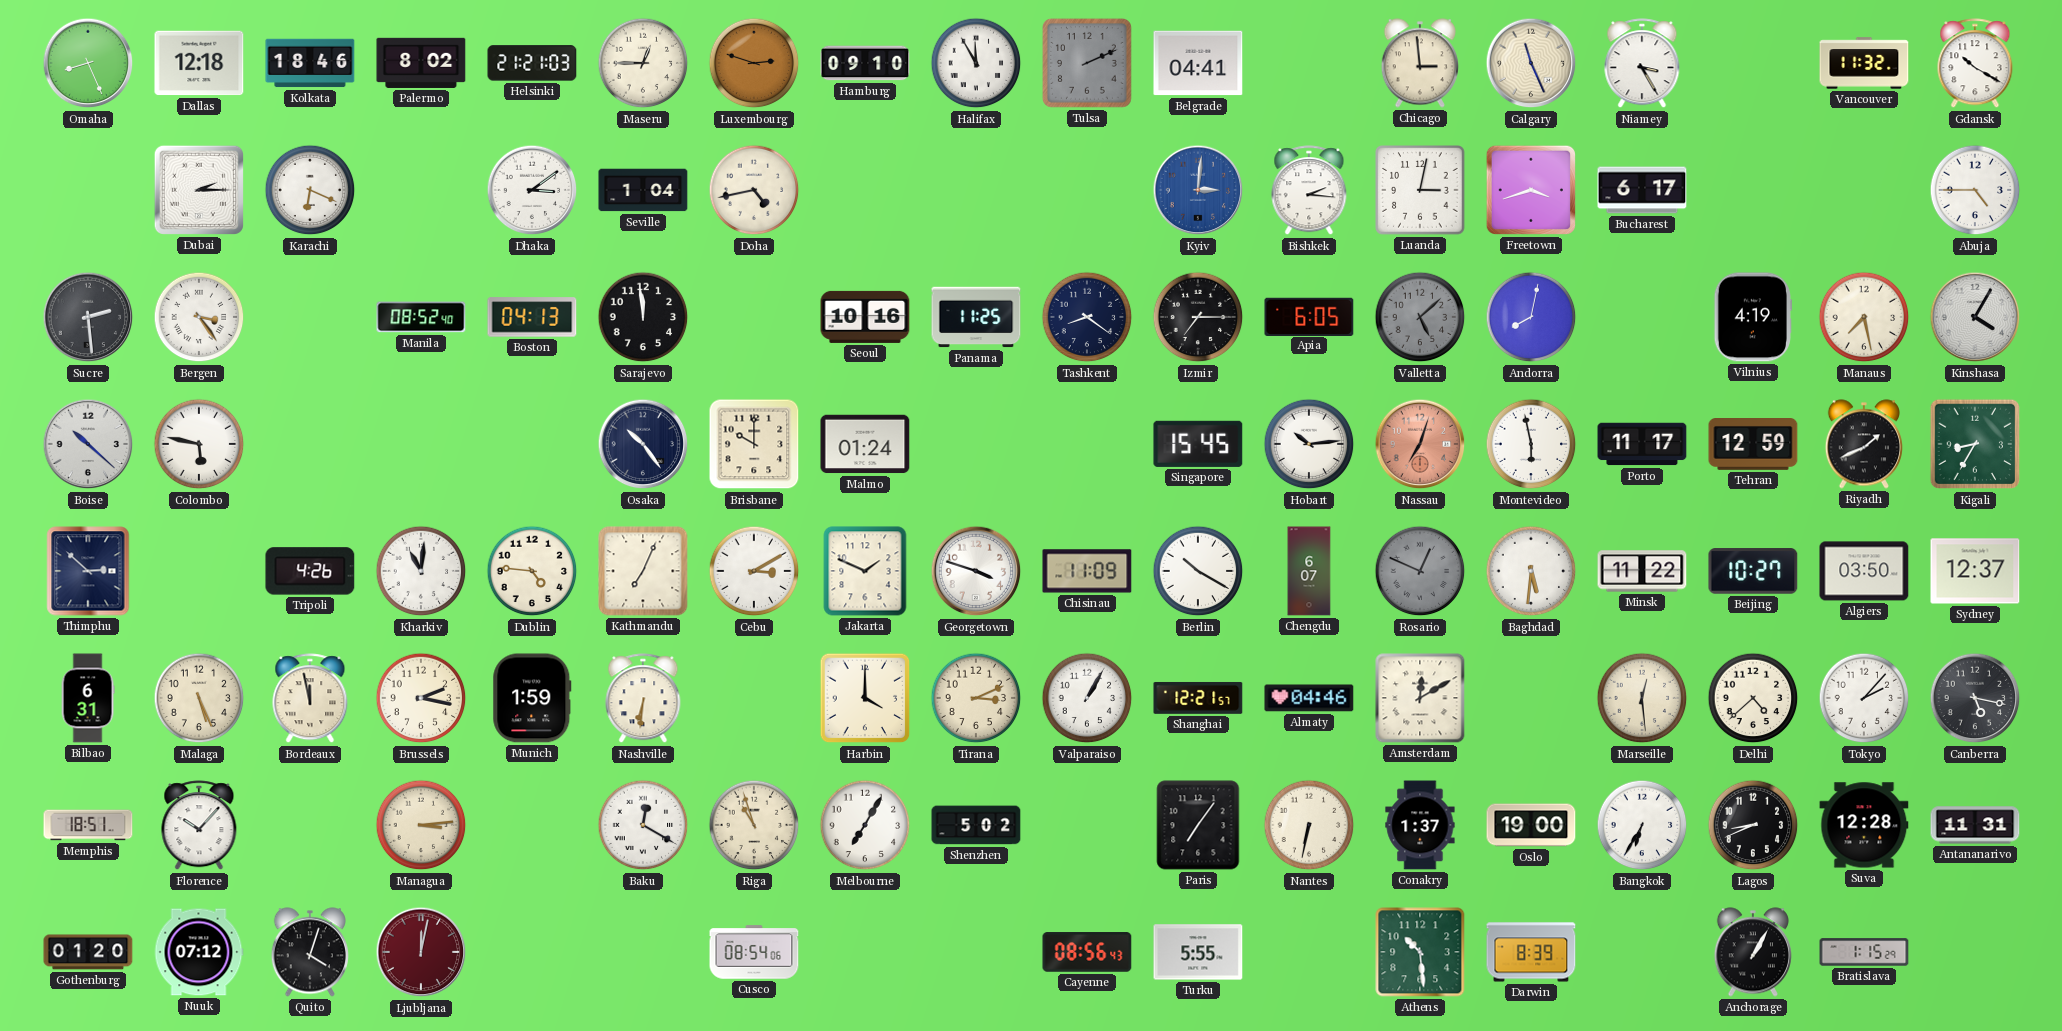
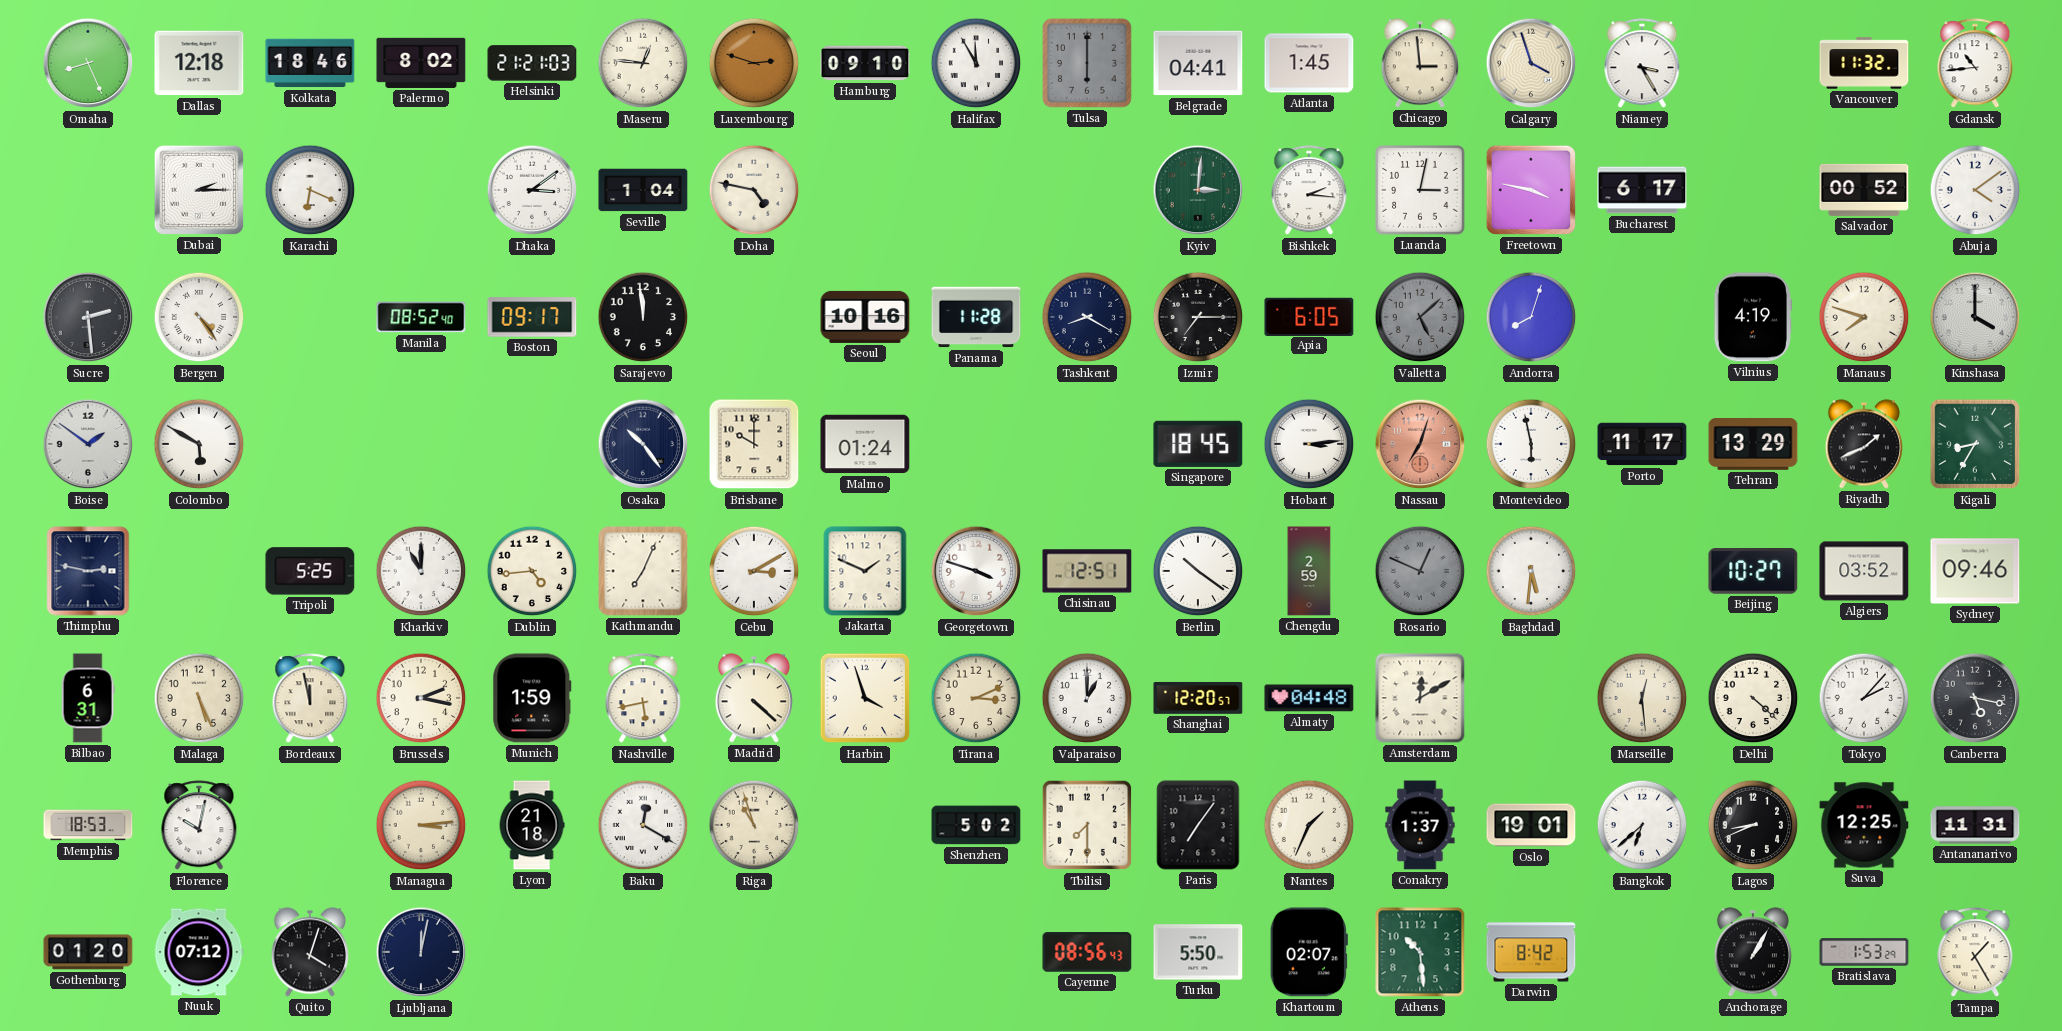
Maseru: 12:45 -> 12:46 (643, 63)
Tulsa: 2:11 -> 6:00 (1087, 63)
Atlanta: none -> 1:45 (1309, 63)
Calgary: 11:26 -> 3:57 (1531, 63)
Gdansk: 10:20 -> 10:44 (1975, 64)
Doha: 4:43 -> 4:47 (754, 190)
Kyiv dial: blue -> green (1198, 190)
Freetown: 3:42 -> 3:47 (1531, 190)
Salvador: none -> 00:52 (1864, 190)
Abuja: 4:45 -> 4:09 (1975, 190)
Bergen: 3:24 -> 4:24 (199, 317)
Boston: 04:13 -> 09:17 (532, 317)
Panama: 11:25 -> 11:28 (976, 317)
Tashkent: 8:21 -> 8:20 (1087, 317)
Andorra: 8:02 -> 8:03 (1531, 317)
Manaus: 7:28 -> 7:48 (1864, 317)
Kinshasa: 4:05 -> 4:00 (1975, 317)
Boise: 10:22 -> 1:51 (88, 444)
Colombo: 5:47 -> 5:50 (199, 444)
Singapore: 15:45 -> 18:45 (1198, 444)
Hobart: 10:14 -> 3:14 (1309, 444)
Tehran: 12:59 -> 13:29 (1753, 445)
Thimphu: 2:52 -> 2:47 (88, 571)
Tripoli: 4:26 -> 5:25 (310, 571)
Kharkiv: 11:01 -> 11:00 (421, 571)
Dublin: 4:46 -> 4:44 (532, 571)
Chisinau: 11:09 -> 12:51 (1087, 571)
Berlin: 10:20 -> 10:21 (1198, 571)
Chengdu: 6:07 -> 2:59 (1309, 571)
Minsk: 11:22 -> none (1642, 571)
Algiers: 03:50 -> 03:52 (1864, 571)
Sydney: 12:37 -> 09:46 (1975, 571)
Nashville: 6:31 -> 5:43 (643, 699)
Madrid: none -> 4:22 (754, 698)
Harbin: 4:00 -> 3:57 (865, 698)
Valparaiso: 1:05 -> 1:00 (1087, 698)
Shanghai: 12:21 -> 12:20 (1198, 698)
Almaty: 04:46 -> 04:48 (1309, 698)
Delhi: 4:38 -> 4:22 (1753, 698)
Memphis: 18:51 -> 18:53 (88, 825)
Florence: 10:07 -> 10:02 (199, 826)
Lyon: none -> 21:18 (532, 825)
Melbourne: 7:05 -> none (865, 825)
Tbilisi: none -> 7:30 (1087, 825)
Nantes: 6:32 -> 1:34 (1309, 825)
Oslo: 19:00 -> 19:01 (1531, 825)
Bangkok: 6:35 -> 6:38 (1642, 825)
Suva: 12:28 -> 12:25 (1864, 825)
Ljubljana dial: burgundy -> navy (421, 952)
Cusco: 08:54 -> none (754, 952)
Turku: 5:55 -> 5:50 (1198, 952)
Khartoum: none -> 02:07 (1309, 952)
Darwin: 8:39 -> 8:42 (1531, 952)
Bratislava: 1:15 -> 1:53 (1864, 952)
Tampa: none -> 1:25 (1975, 953)
